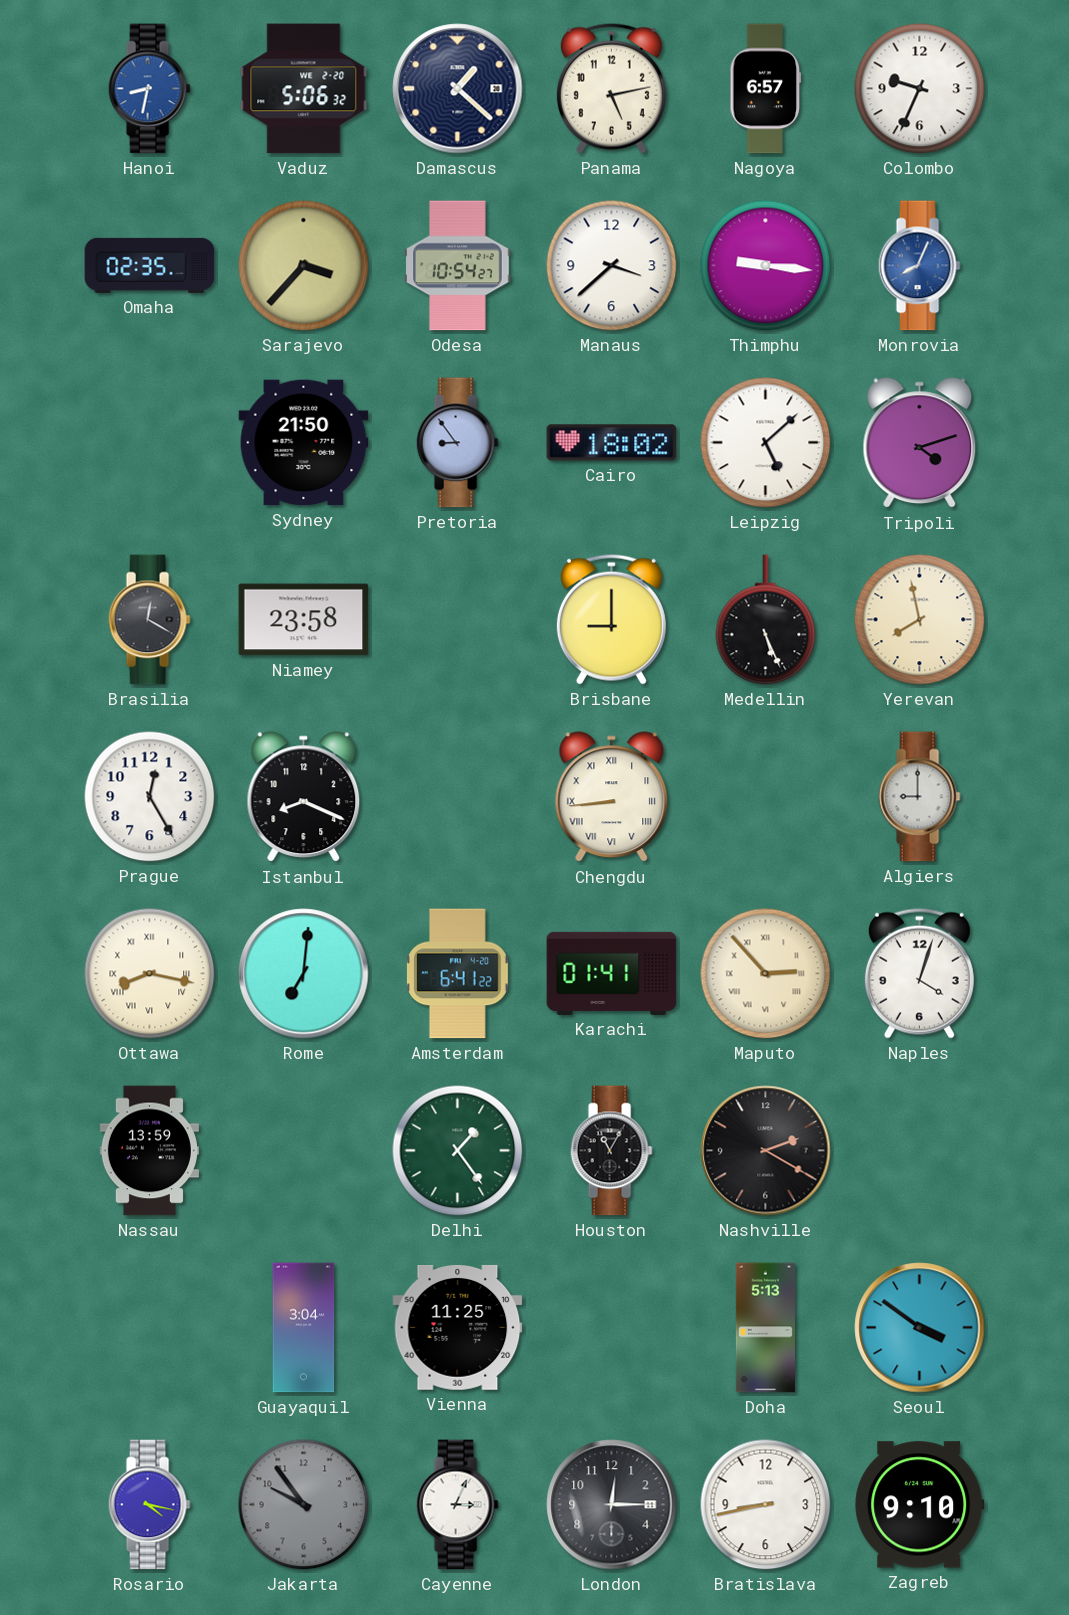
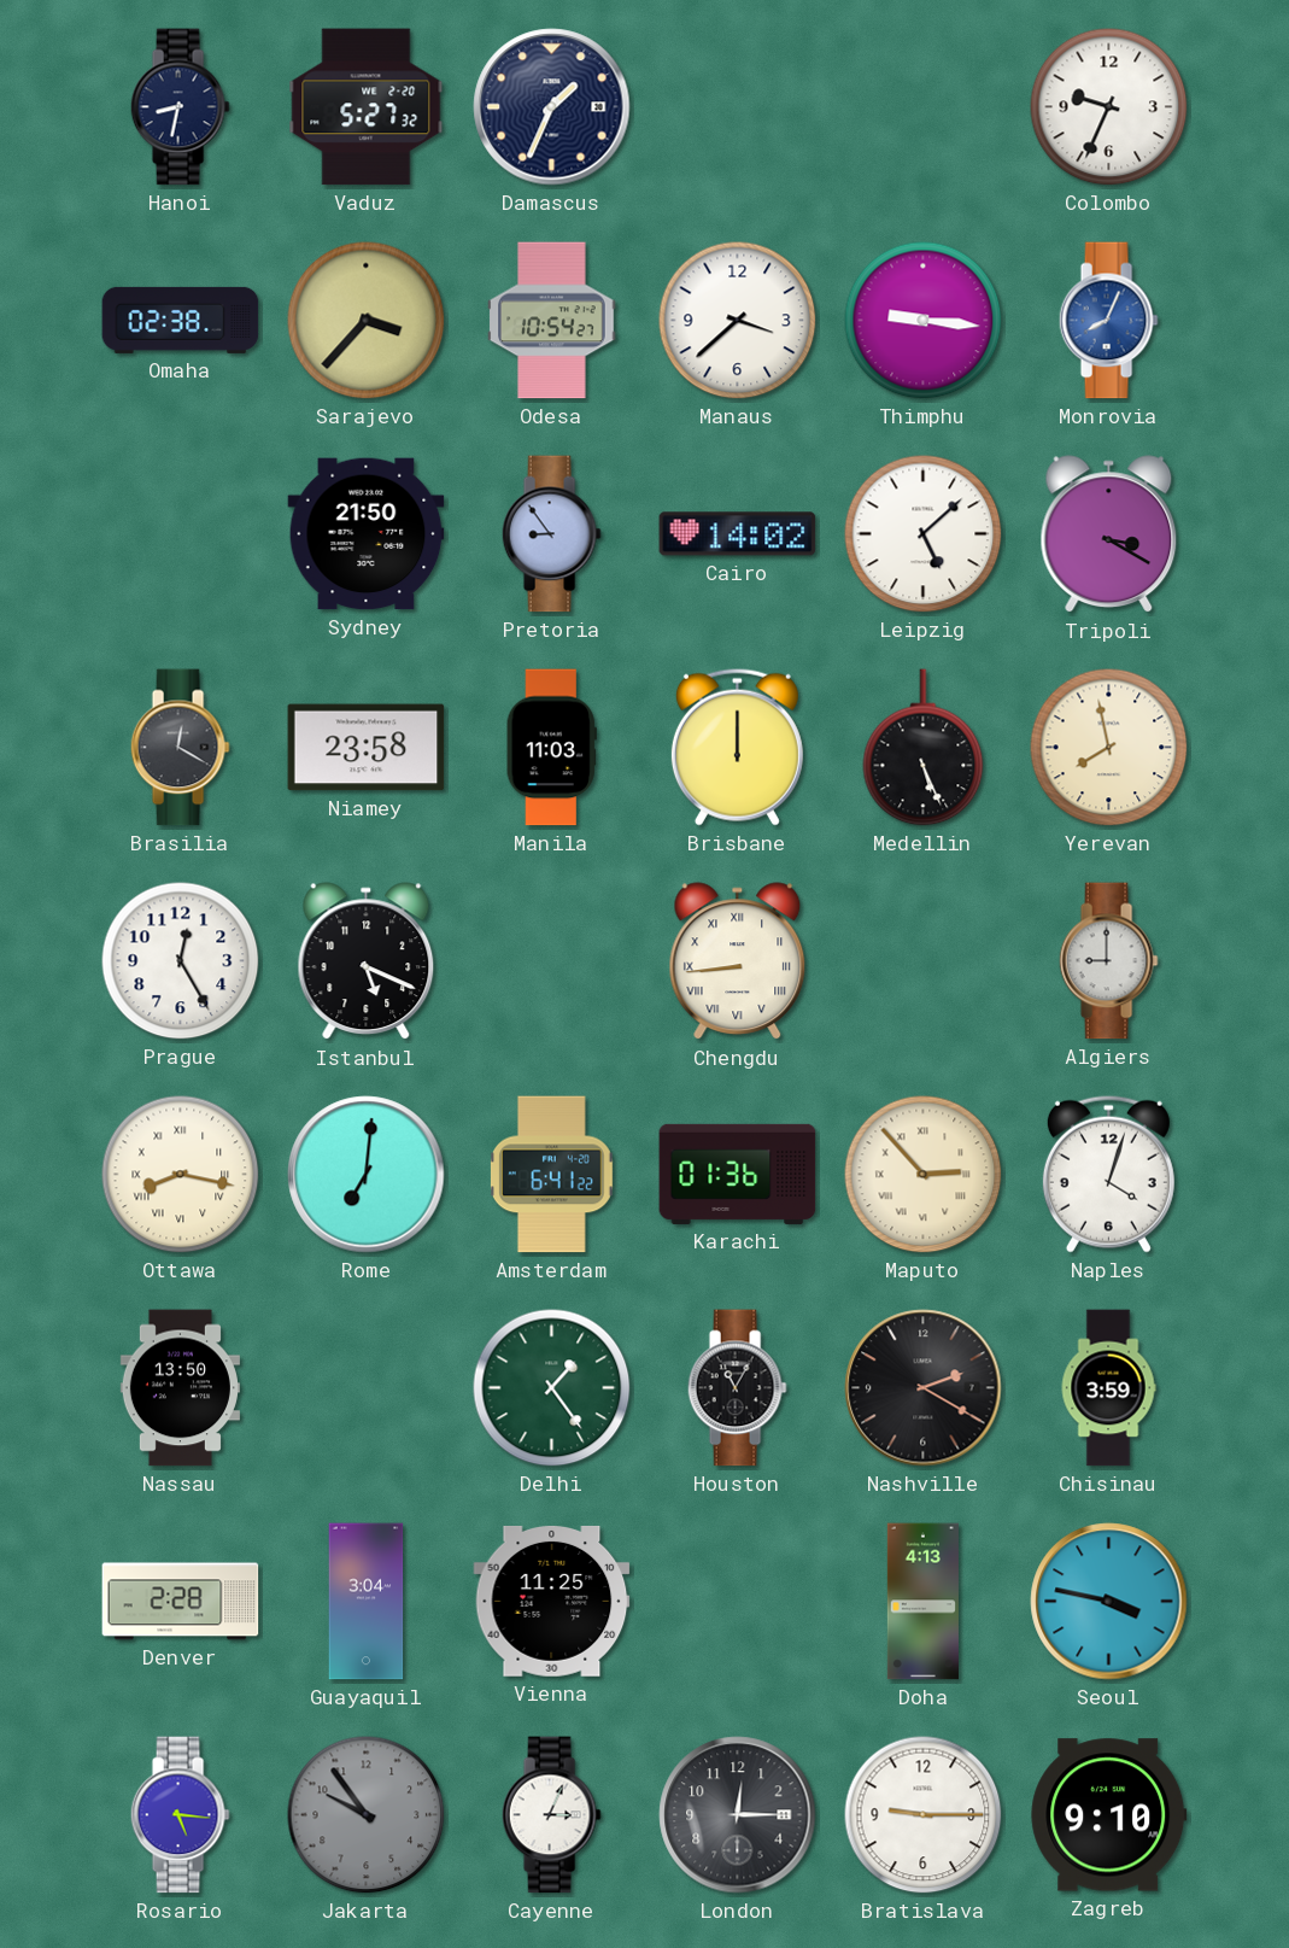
Hanoi dial: blue -> navy (180, 107)
Vaduz: 5:06 -> 5:27 (367, 107)
Damascus: 1:22 -> 1:34 (552, 107)
Panama: 5:13 -> none (611, 88)
Nagoya: 6:57 -> none (766, 89)
Omaha: 02:35 -> 02:38 (181, 320)
Cairo: 18:02 -> 14:02 (738, 534)
Tripoli: 4:12 -> 3:20 (1109, 534)
Manila: none -> 11:03 (551, 748)
Brisbane: 9:00 -> 12:00 (737, 747)
Istanbul: 8:19 -> 5:19 (367, 961)
Karachi: 01:41 -> 01:36 (738, 1174)
Nassau: 13:59 -> 13:50 (180, 1388)
Chisinau: none -> 3:59 (1108, 1388)
Denver: none -> 2:28 (181, 1602)
Doha: 5:13 -> 4:13 (922, 1602)
Seoul: 3:51 -> 3:47 (1109, 1602)
Rosario: 4:17 -> 5:16 (180, 1815)
Bratislava: 8:43 -> 9:15 (924, 1815)
